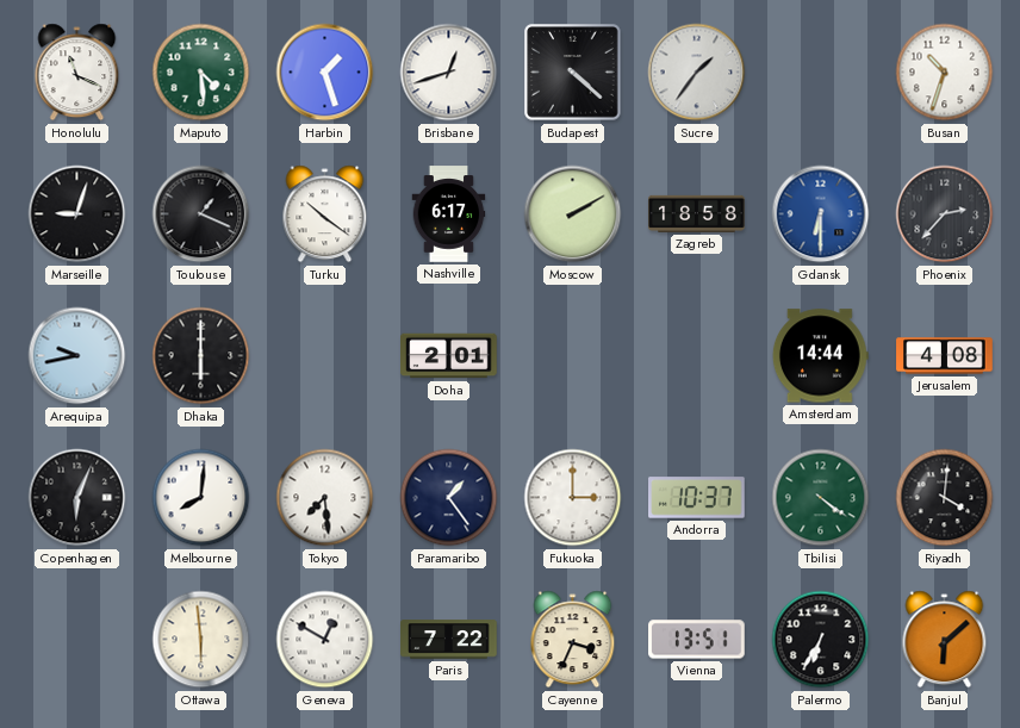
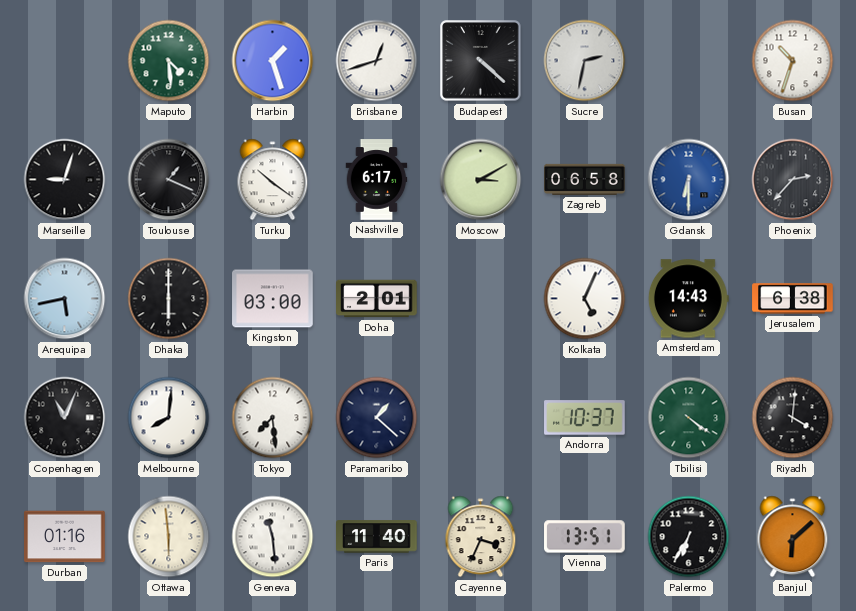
Honolulu: 11:19 -> none (77, 73)
Sucre: 1:36 -> 2:32 (585, 61)
Moscow: 2:10 -> 3:10 (481, 180)
Zagreb: 18:58 -> 06:58 (585, 179)
Arequipa: 9:43 -> 5:43 (65, 299)
Kingston: none -> 03:00 (273, 299)
Kolkata: none -> 5:04 (585, 299)
Amsterdam: 14:44 -> 14:43 (688, 299)
Jerusalem: 4:08 -> 6:38 (793, 299)
Copenhagen: 6:04 -> 11:04 (65, 418)
Paramaribo: 1:24 -> 1:22 (377, 418)
Fukuoka: 3:00 -> none (573, 498)
Durban: none -> 01:16 (65, 537)
Geneva: 12:50 -> 11:29 (273, 537)
Paris: 7:22 -> 11:40 (377, 537)
